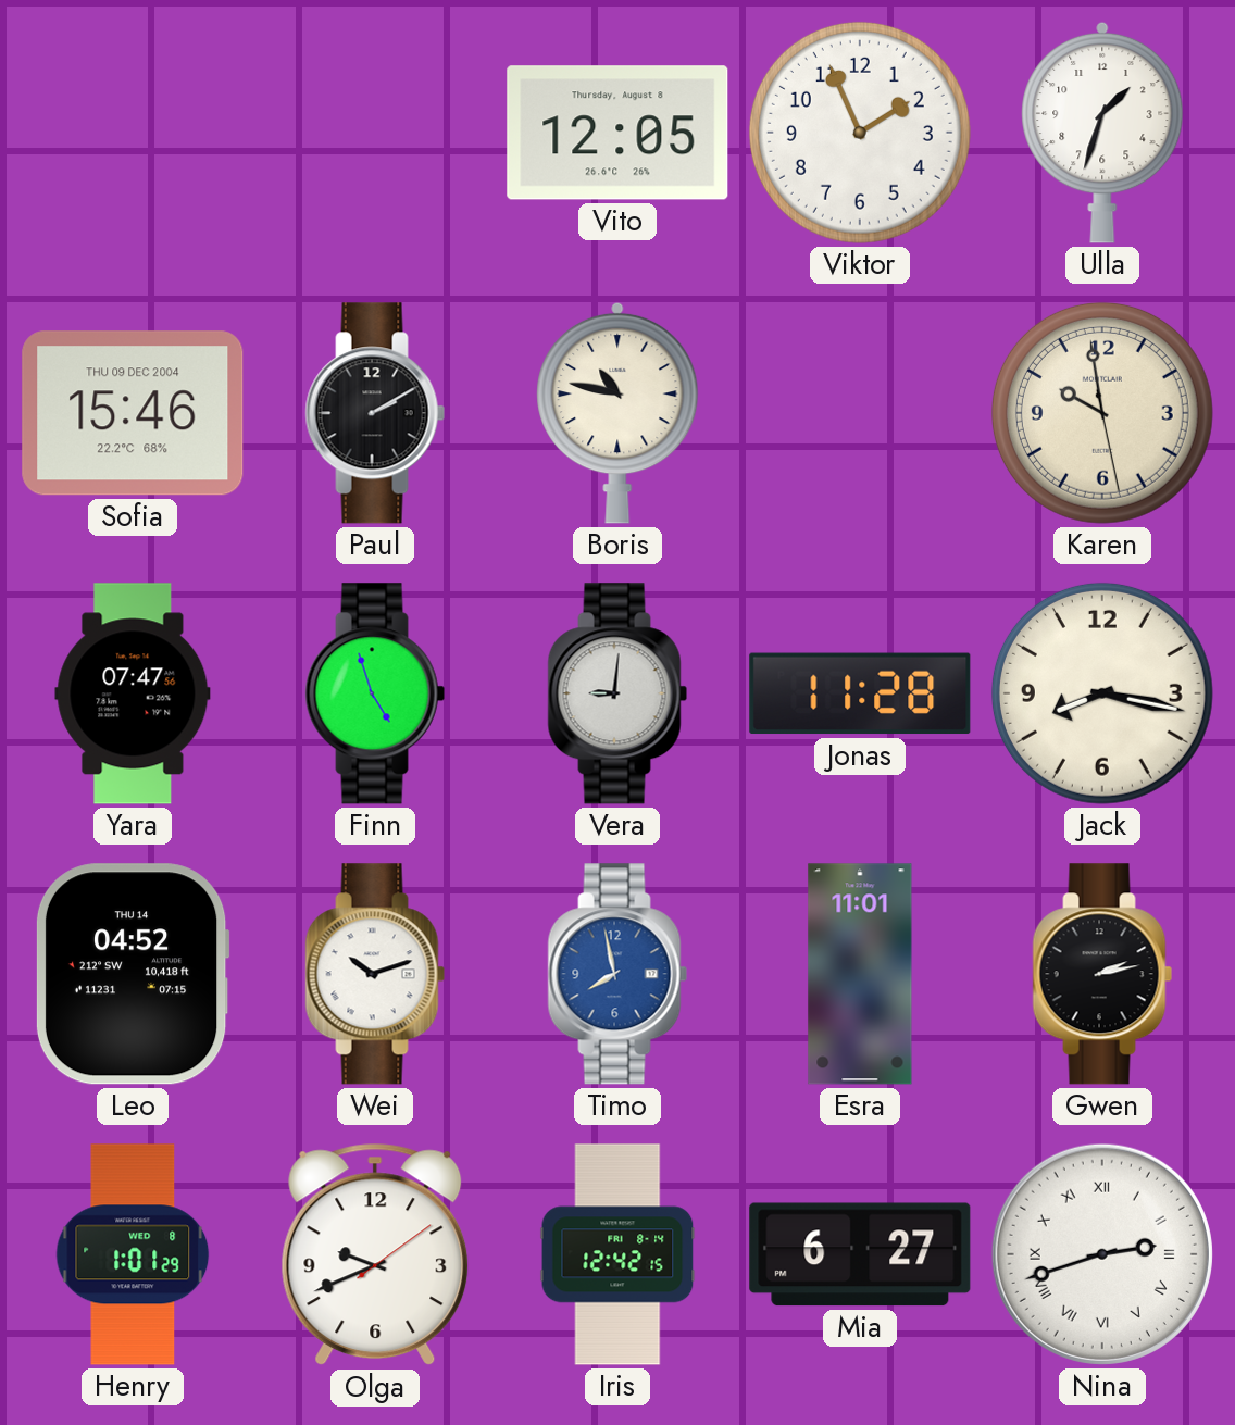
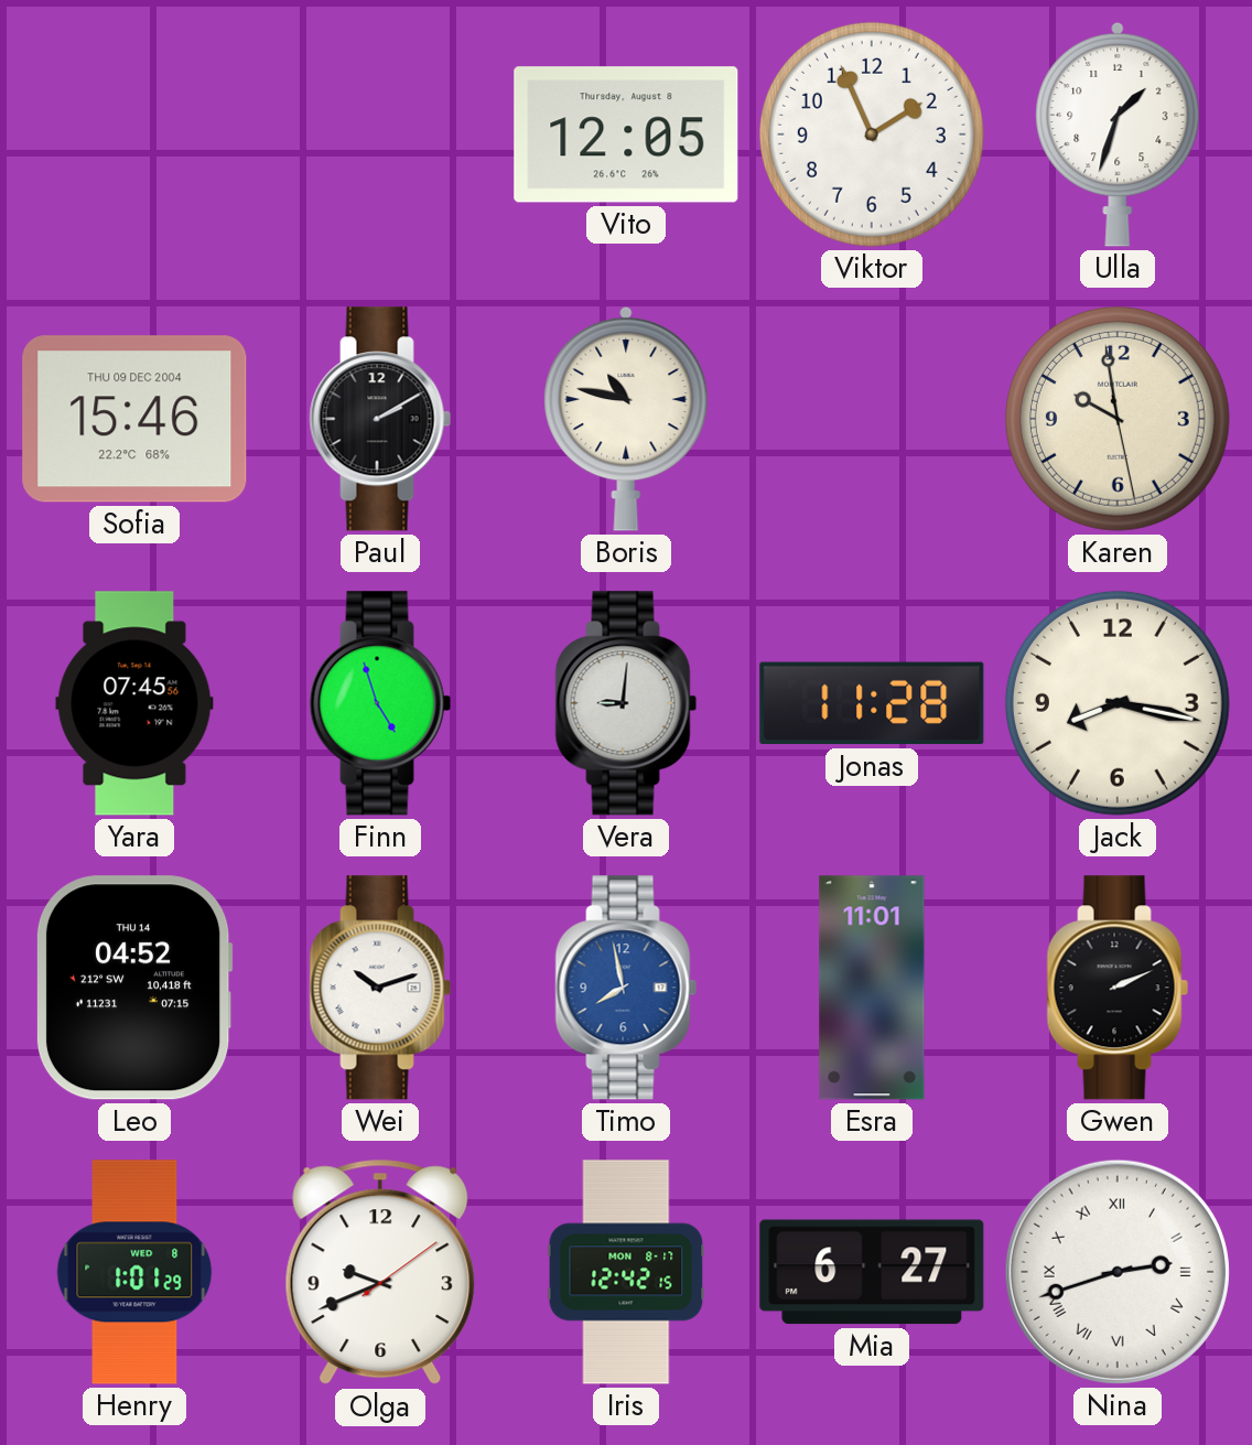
Yara: 07:47 -> 07:45 (134, 703)
Gwen: 2:13 -> 2:11 (1118, 988)
Iris date: FRI 8-14 -> MON 8-17 (626, 1272)
